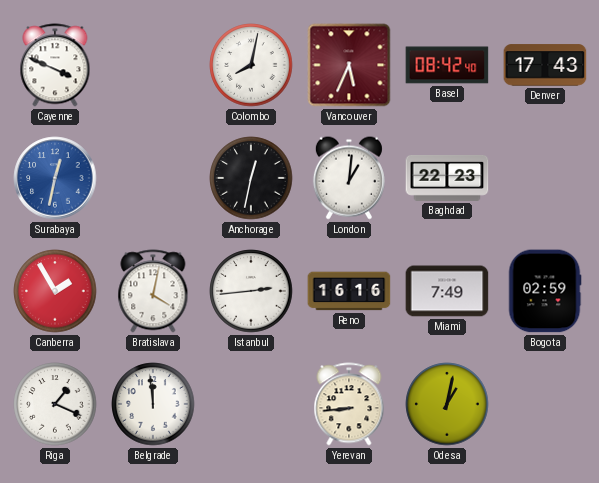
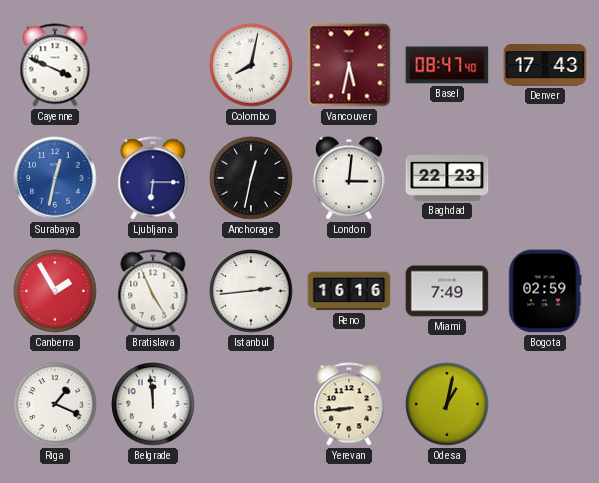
Vancouver: 5:34 -> 5:32 (349, 65)
Basel: 08:42 -> 08:47 (447, 65)
Ljubljana: none -> 6:15 (153, 178)
London: 1:01 -> 3:01 (349, 178)
Bratislava: 4:02 -> 4:56 (153, 291)
